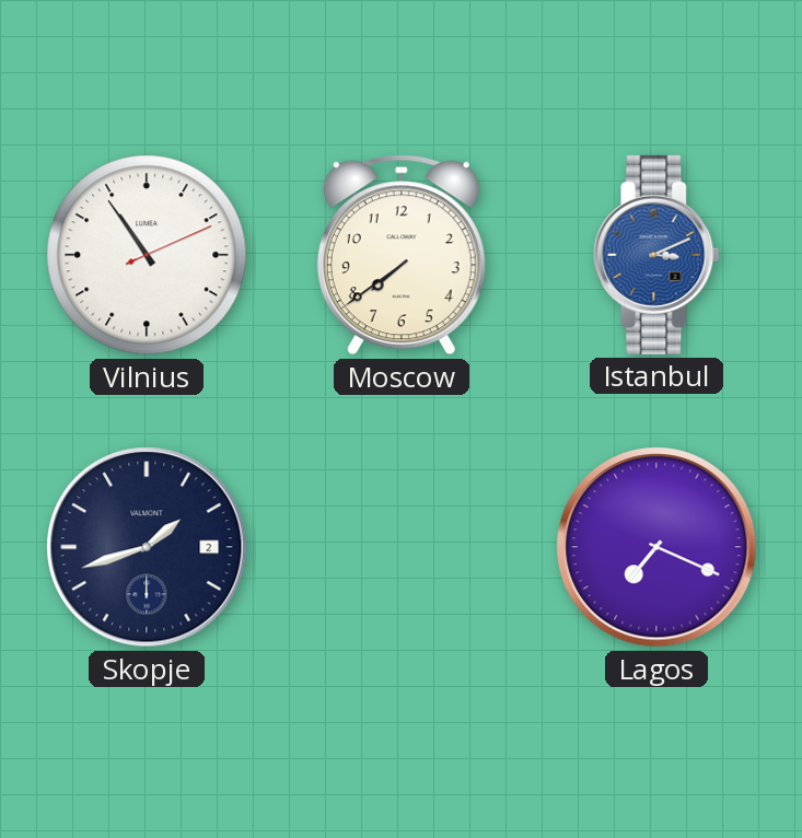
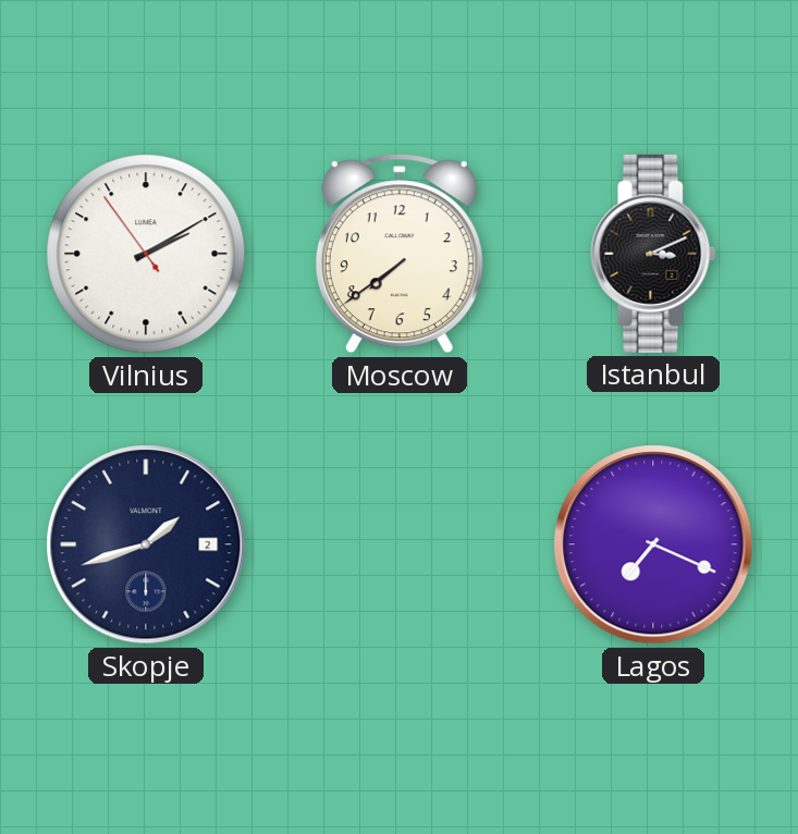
Vilnius: 10:54 -> 2:09 (146, 254)
Istanbul dial: blue -> black (653, 254)
